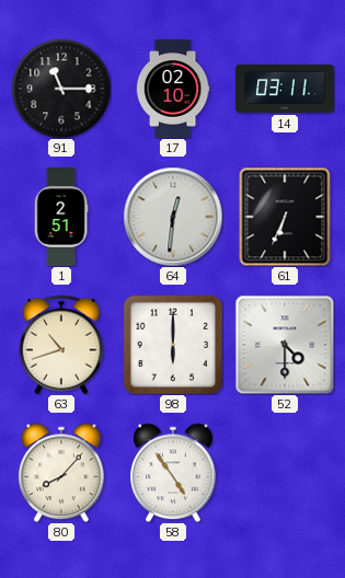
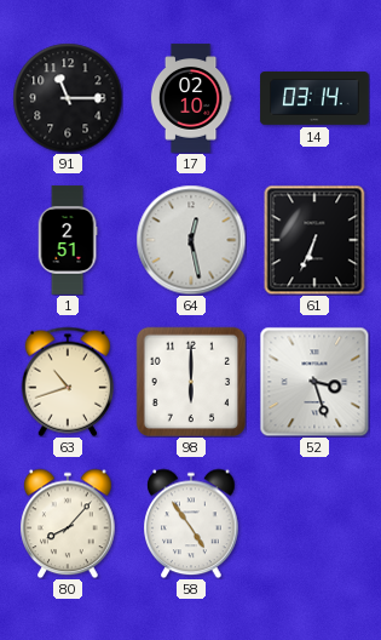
14: 03:11 -> 03:14 (314, 98)
64: 12:31 -> 12:28 (191, 240)
52: 4:30 -> 3:27 (314, 382)
